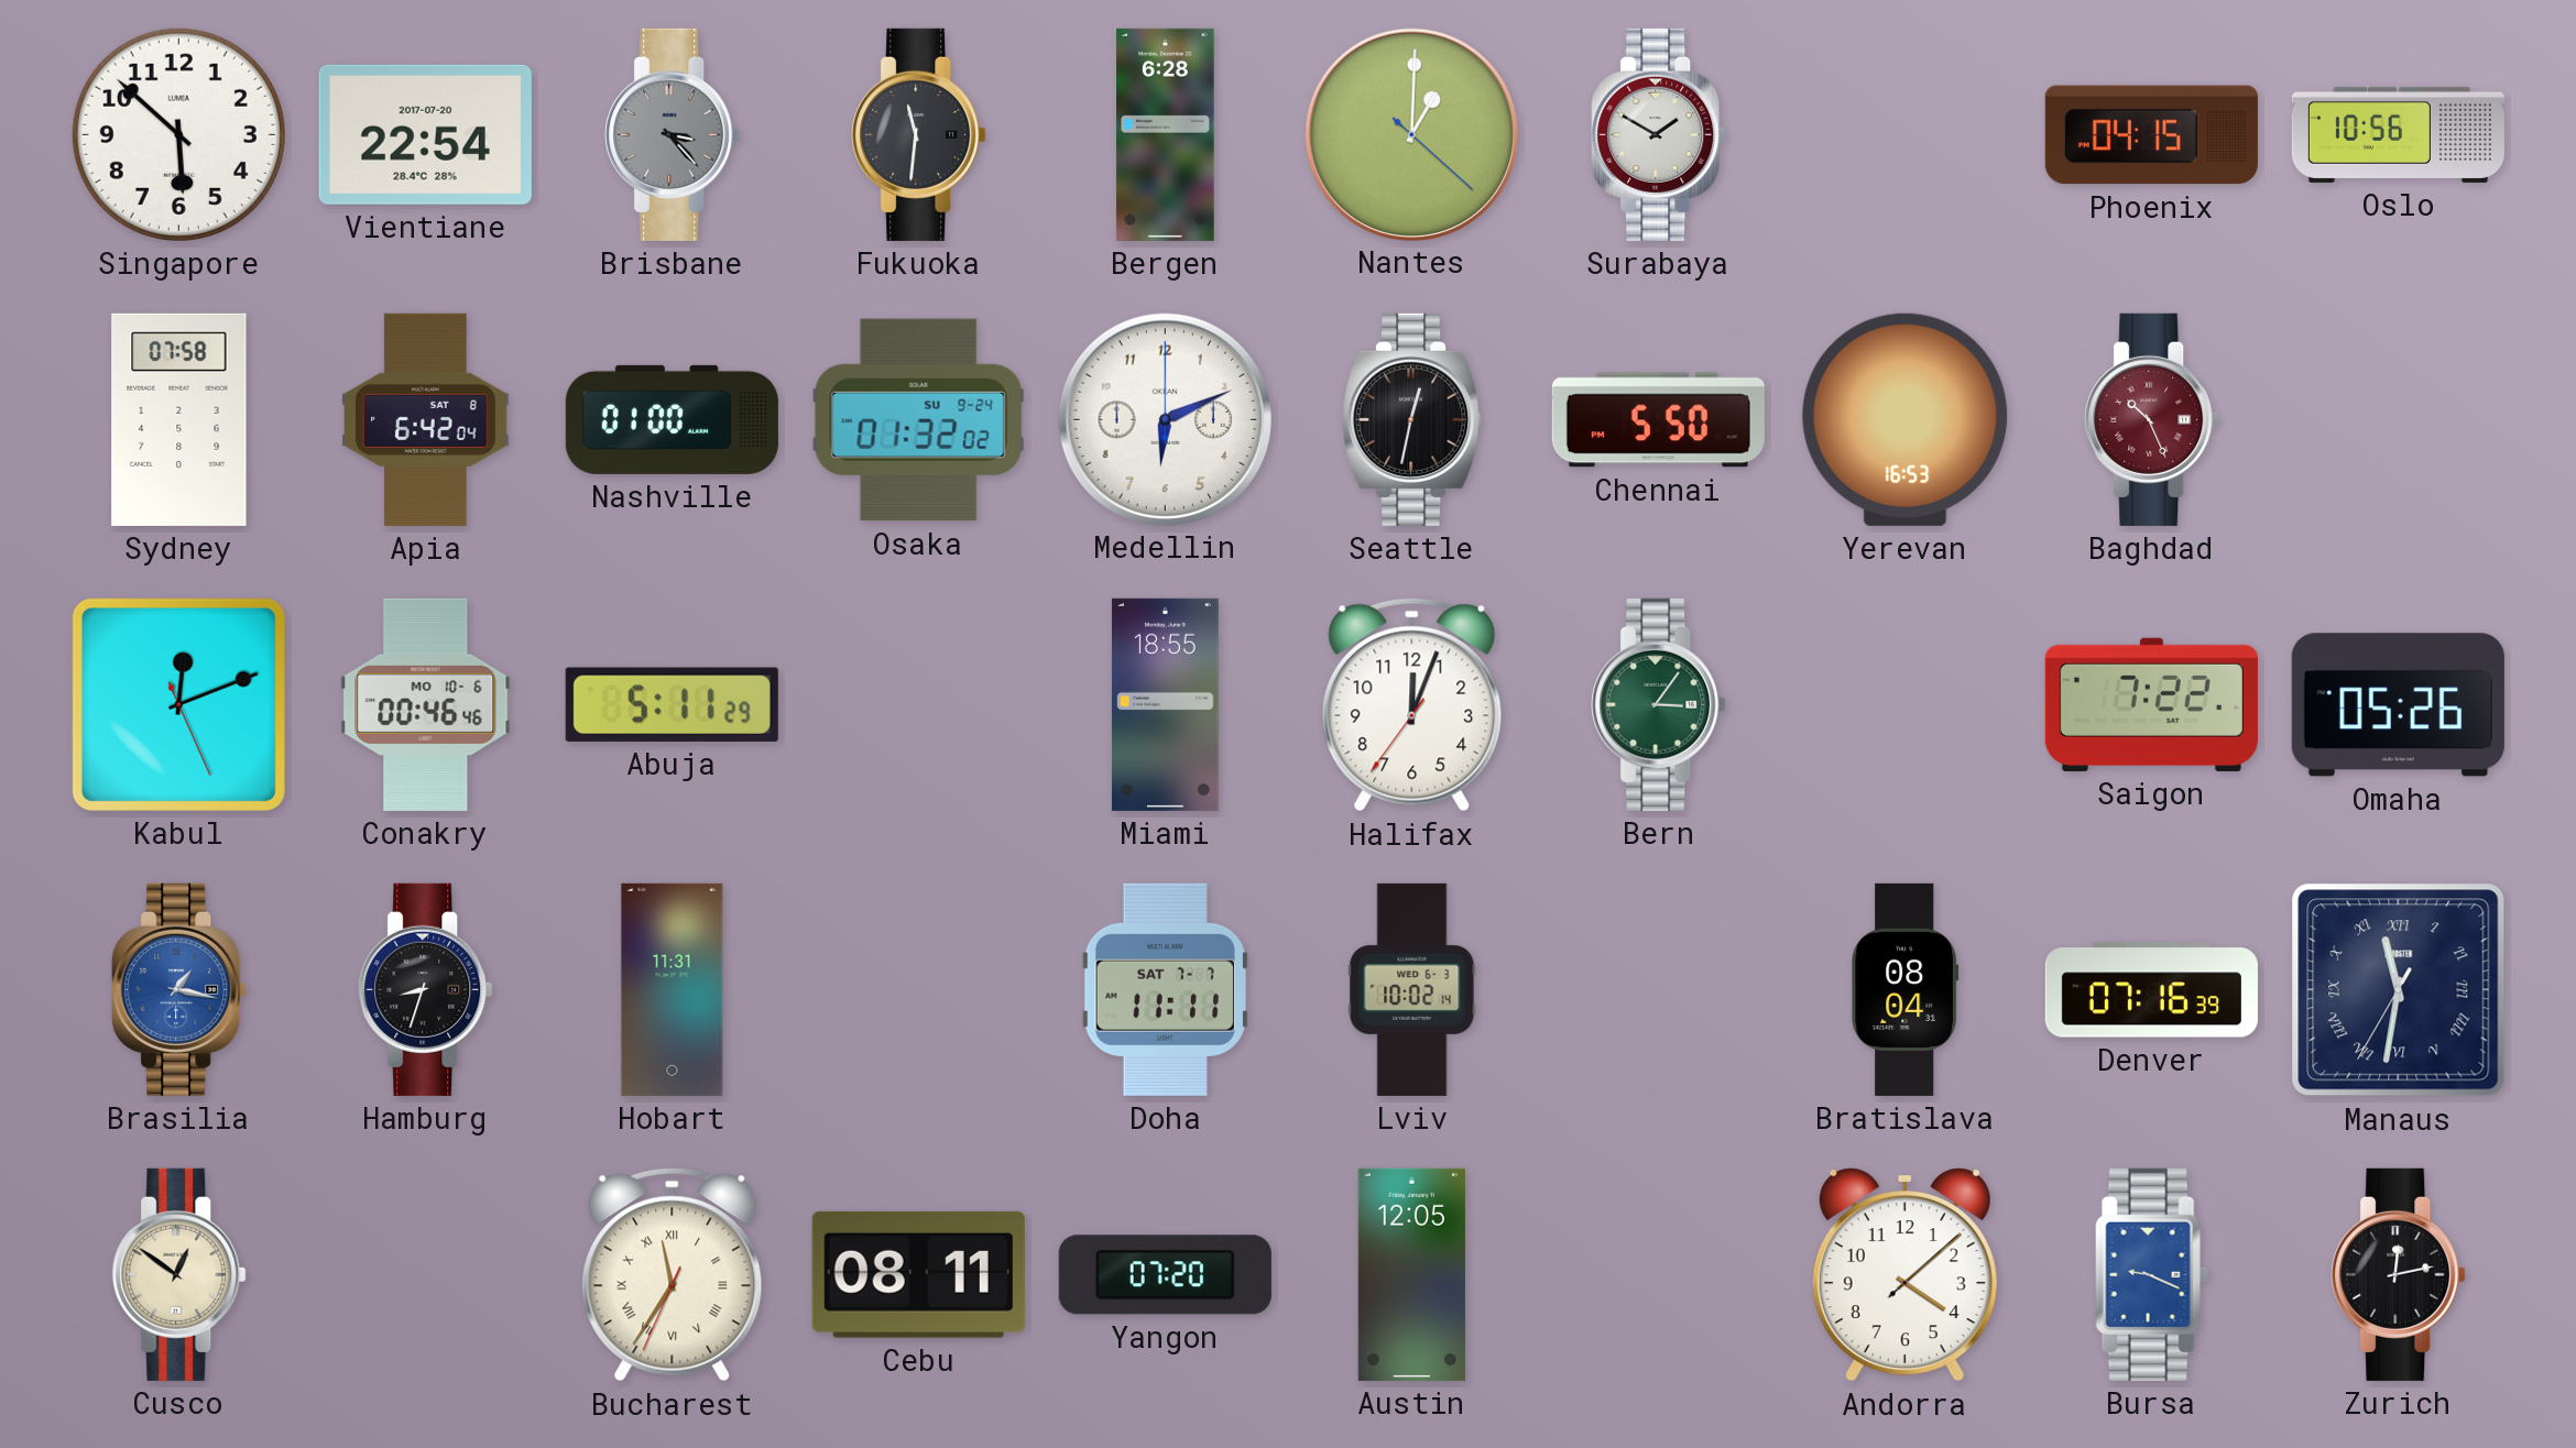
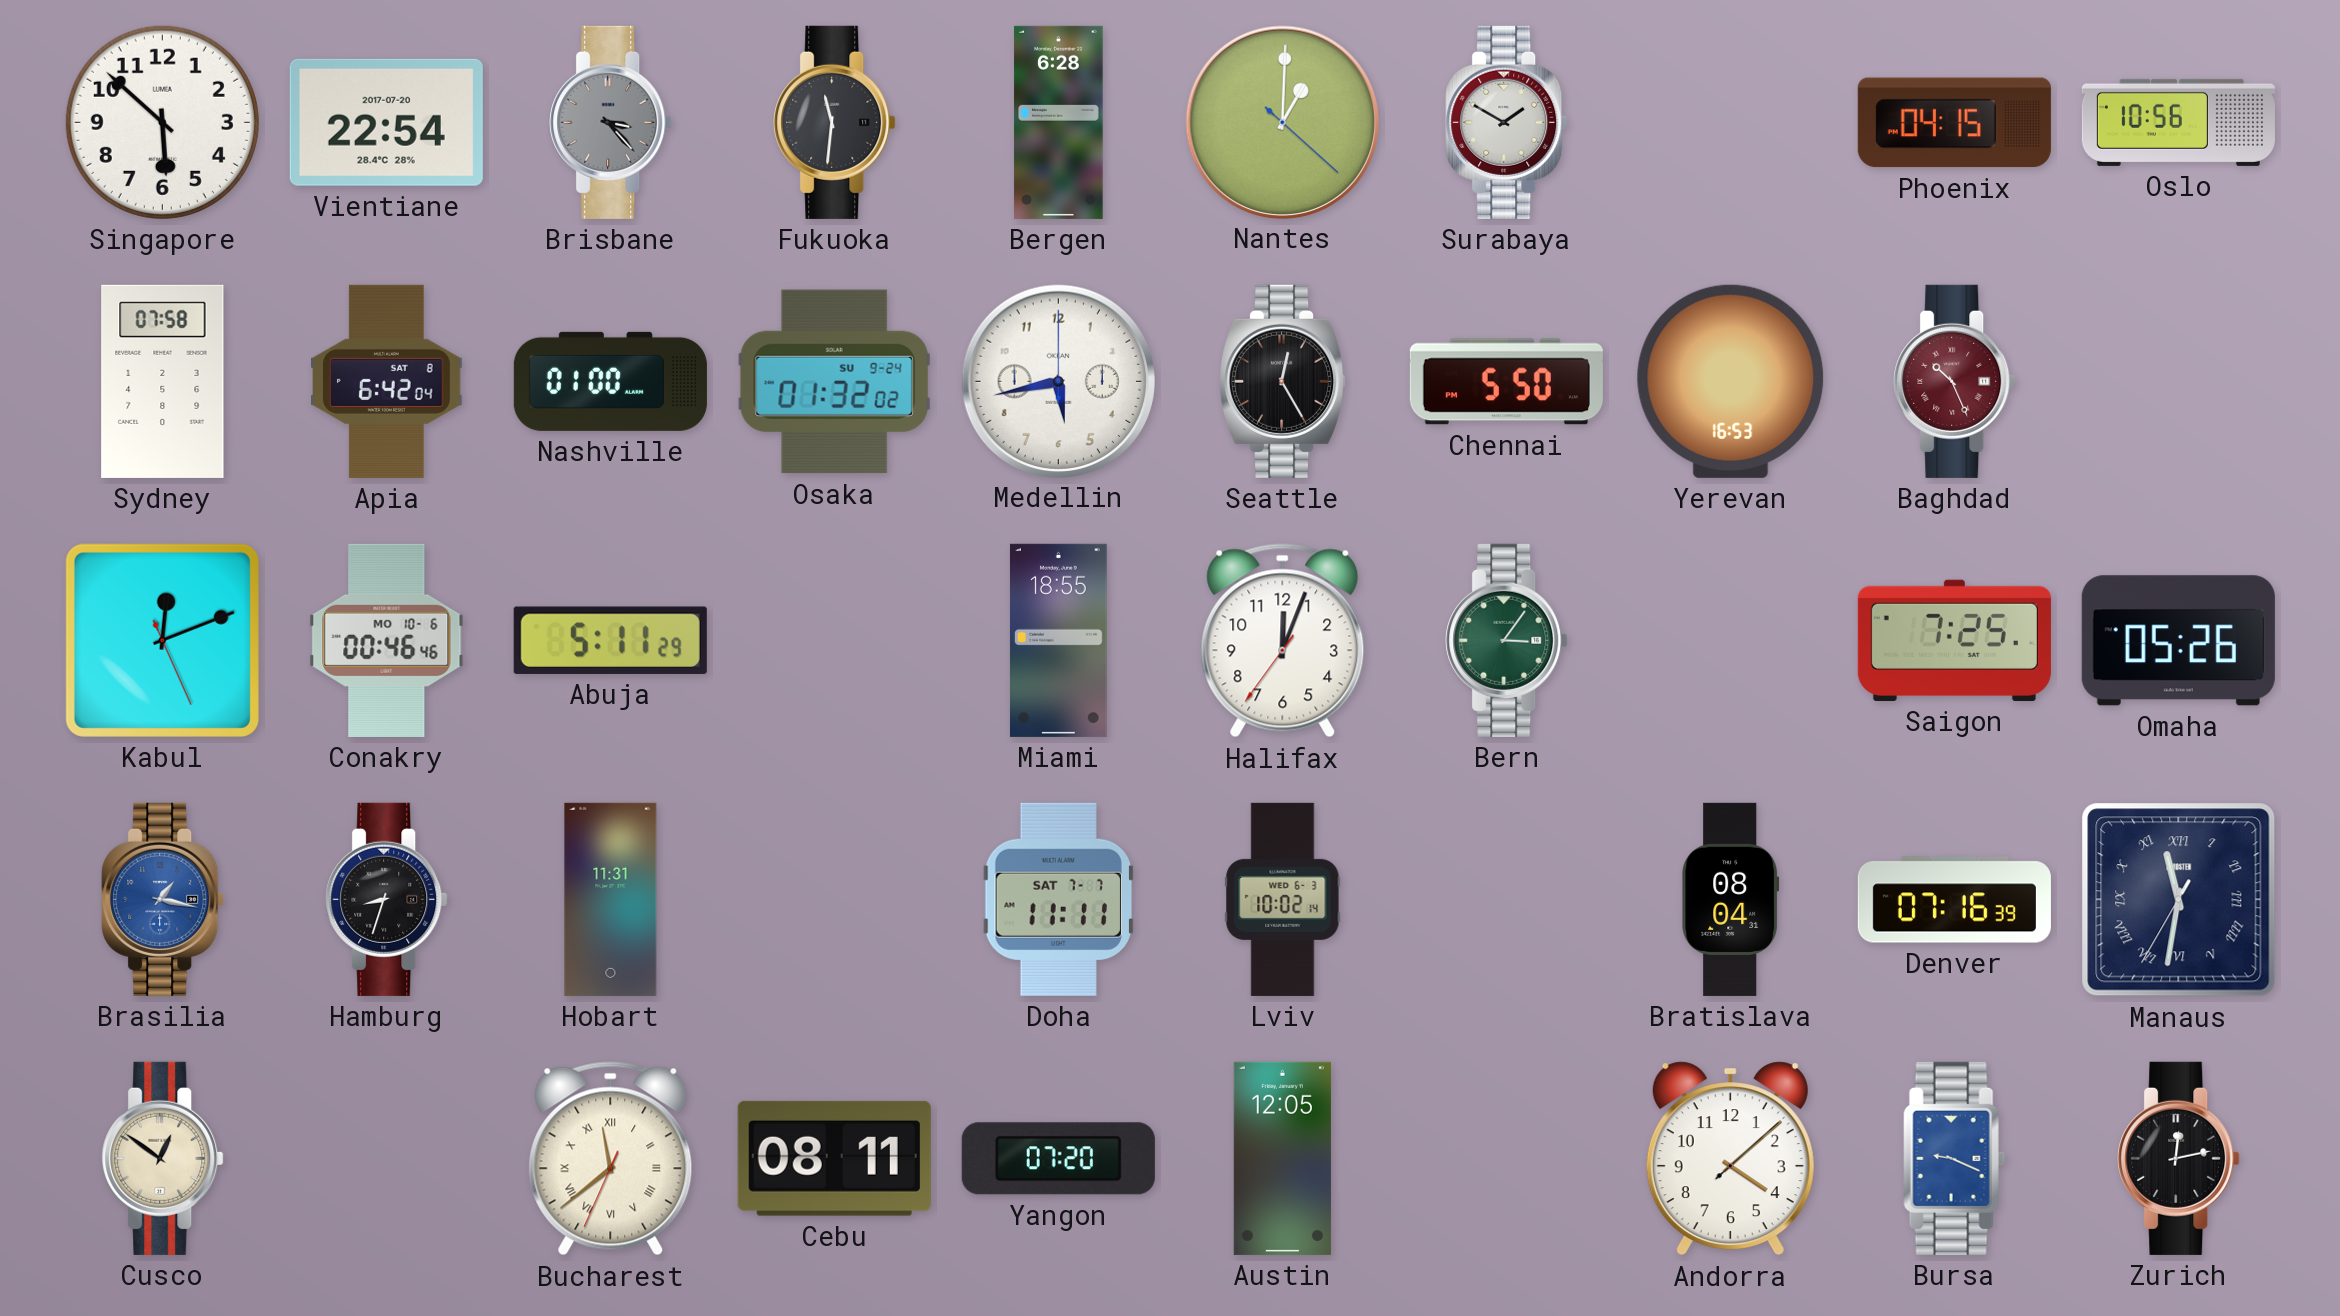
Medellin: 6:11 -> 5:43 (1058, 381)
Seattle: 12:32 -> 12:25 (1283, 381)
Saigon: 7:22 -> 7:25 (1954, 640)
Bucharest: 11:35 -> 11:38 (611, 1159)
